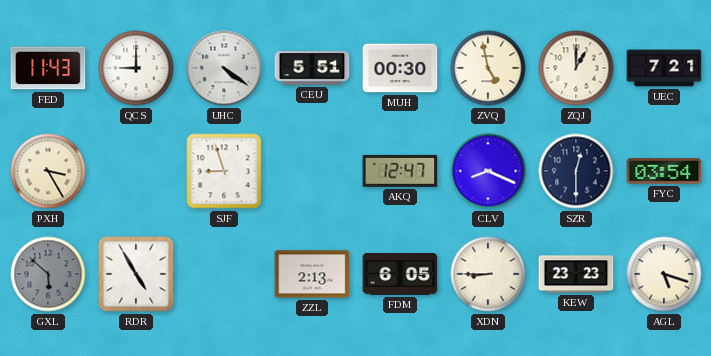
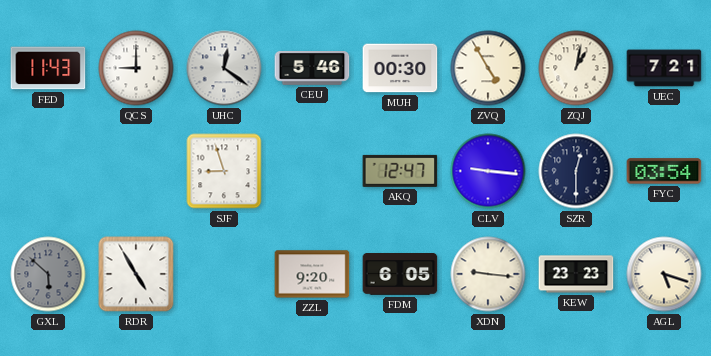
UHC: 4:21 -> 12:21 (224, 68)
CEU: 5:51 -> 5:46 (312, 69)
ZVQ: 4:58 -> 4:55 (488, 68)
ZQJ: 1:00 -> 1:02 (576, 68)
PXH: 3:25 -> none (48, 171)
CLV: 8:19 -> 9:16 (488, 171)
ZZL: 2:13 -> 9:20 (312, 274)
XDN: 8:45 -> 9:16 (488, 274)
